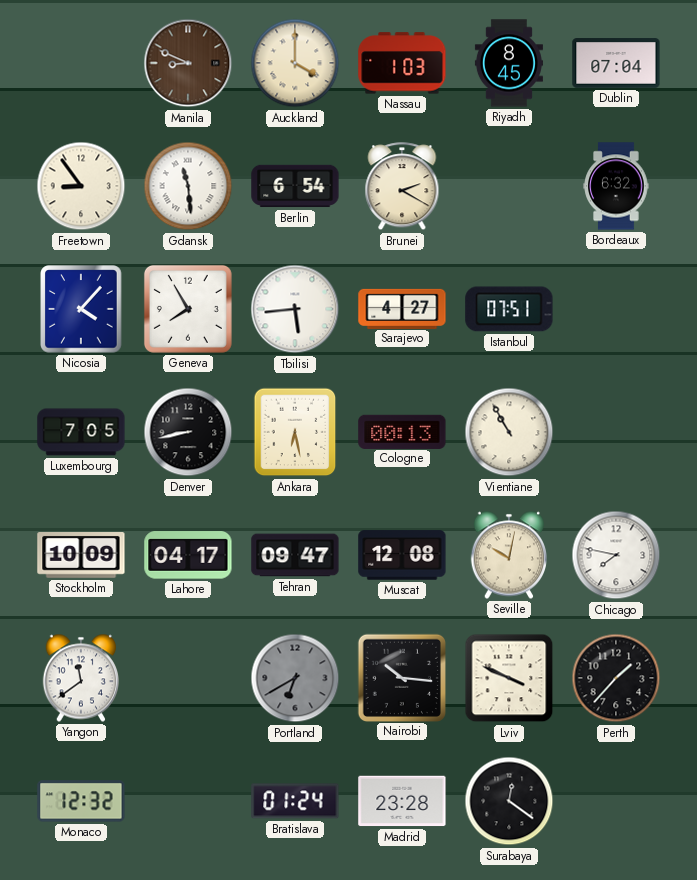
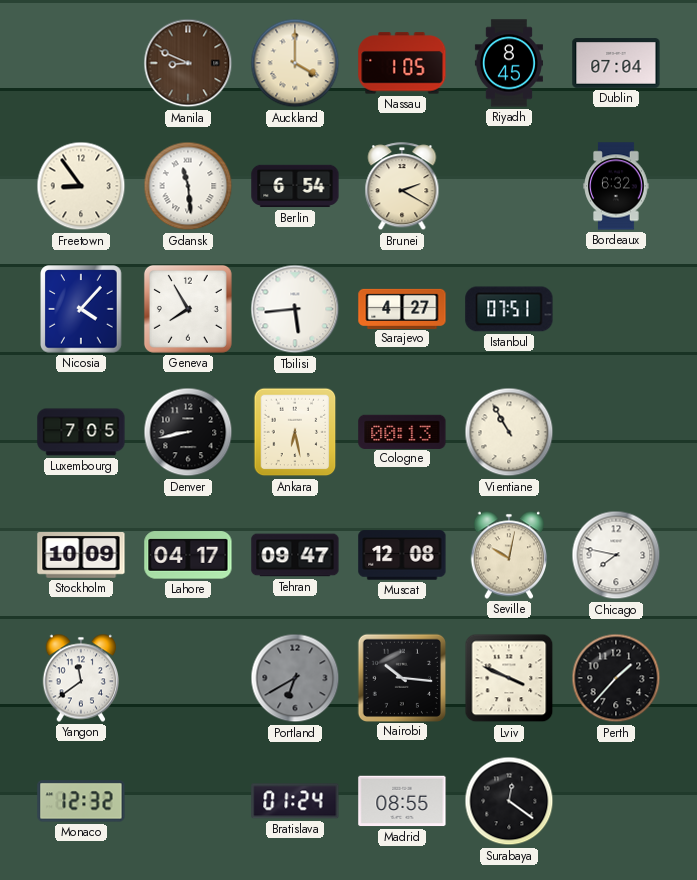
Nassau: 1:03 -> 1:05 (402, 63)
Madrid: 23:28 -> 08:55 (402, 801)
